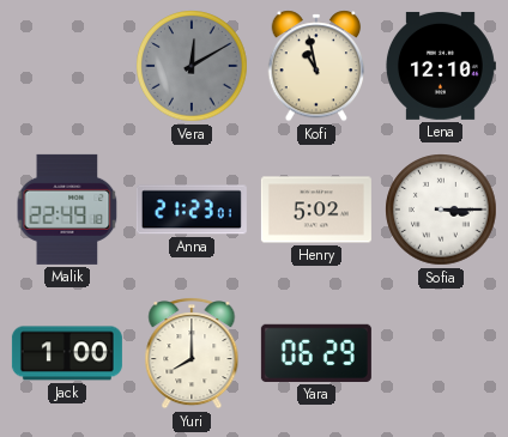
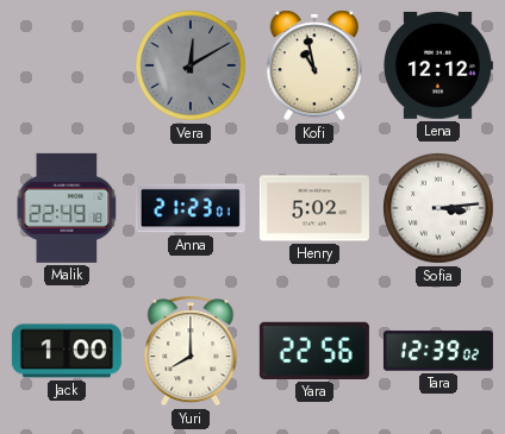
Lena: 12:10 -> 12:12 (437, 65)
Sofia: 3:15 -> 3:14 (438, 208)
Yara: 06:29 -> 22:56 (314, 351)
Tara: none -> 12:39 (438, 351)
